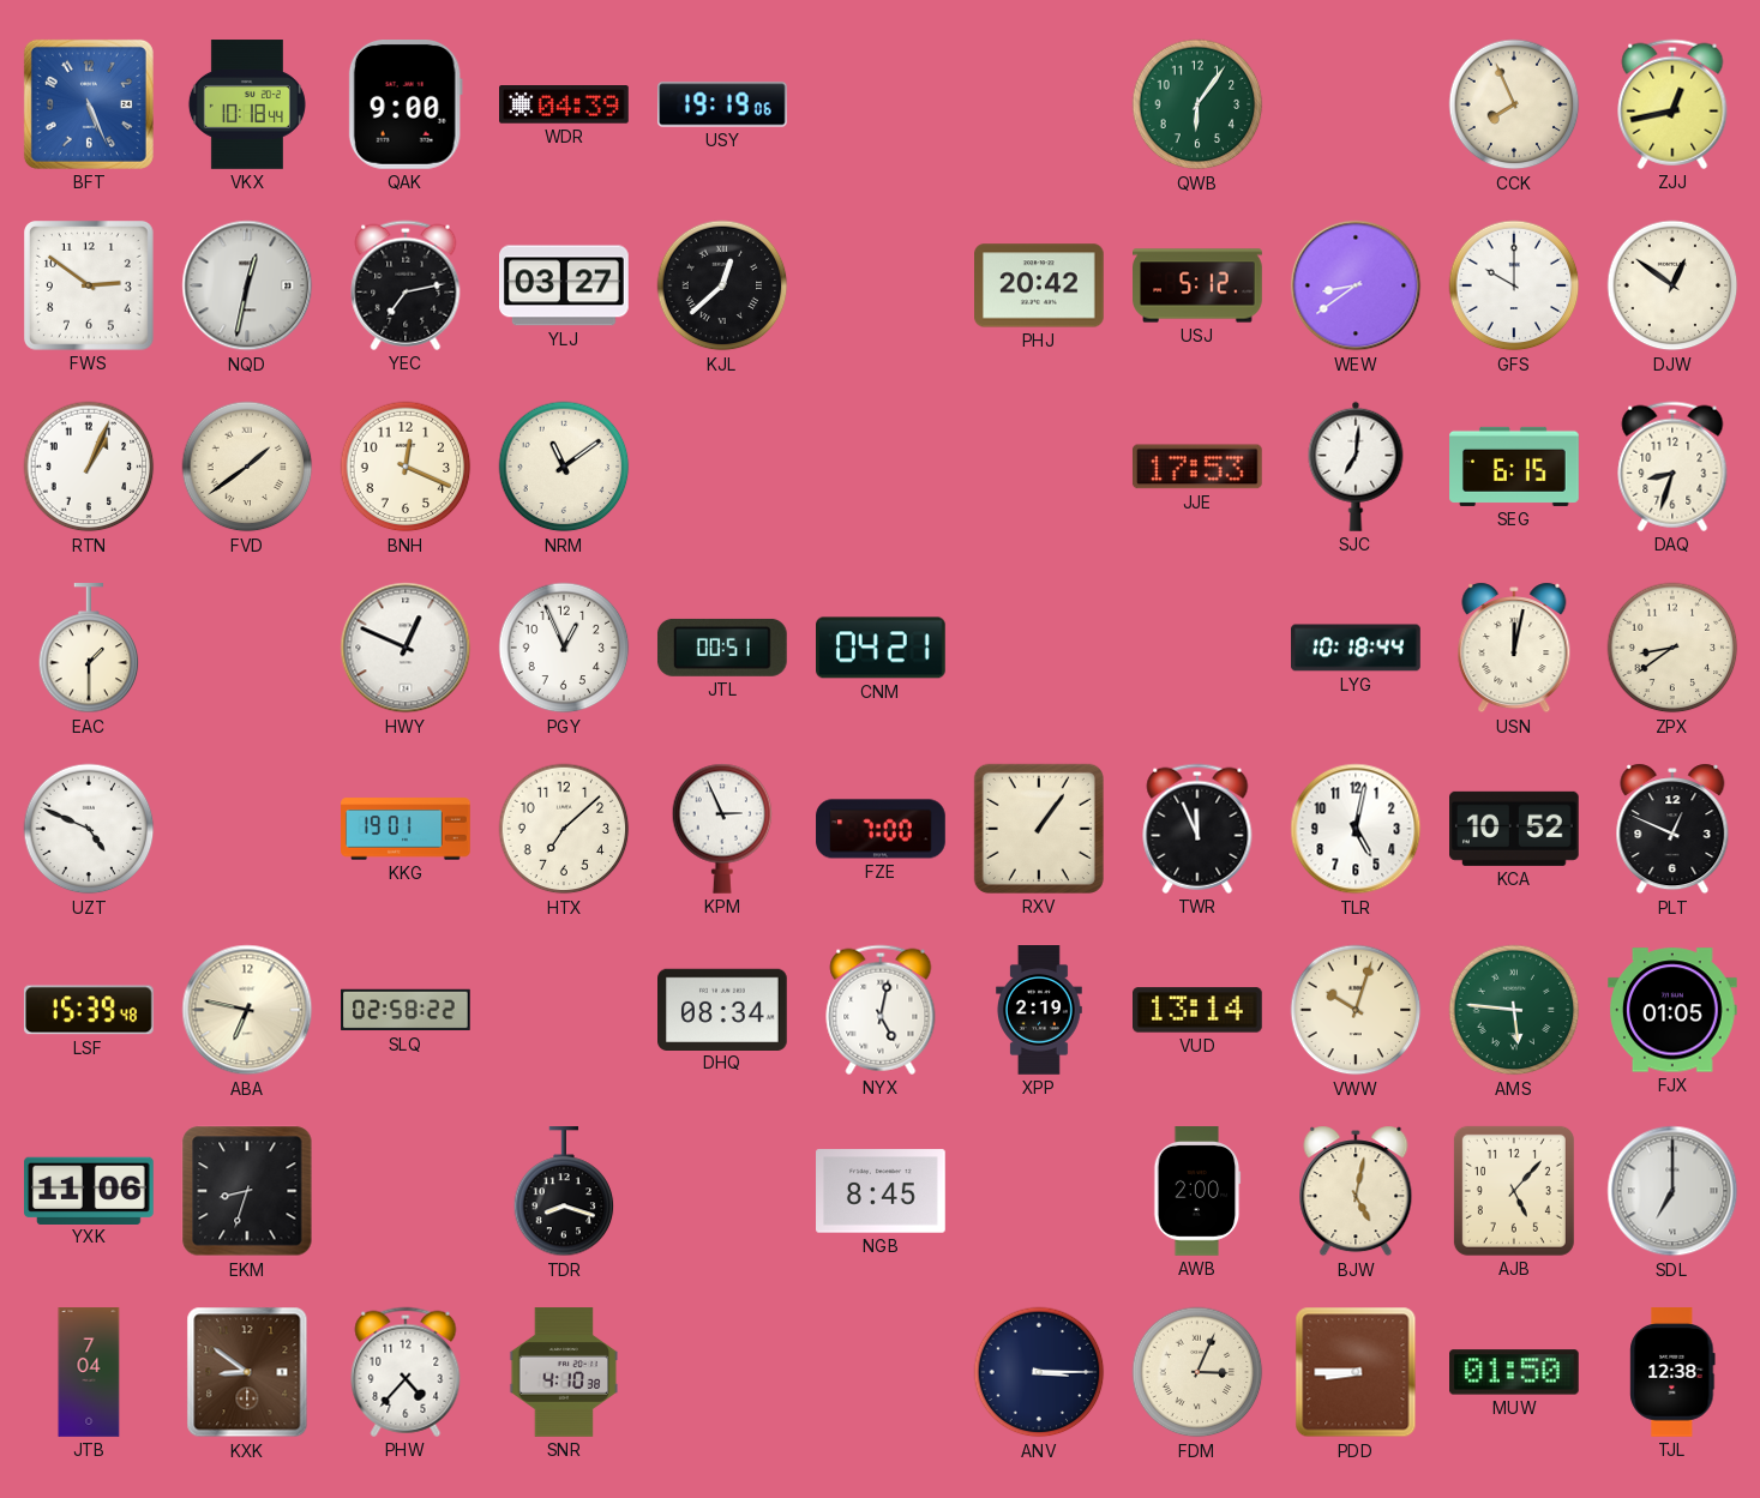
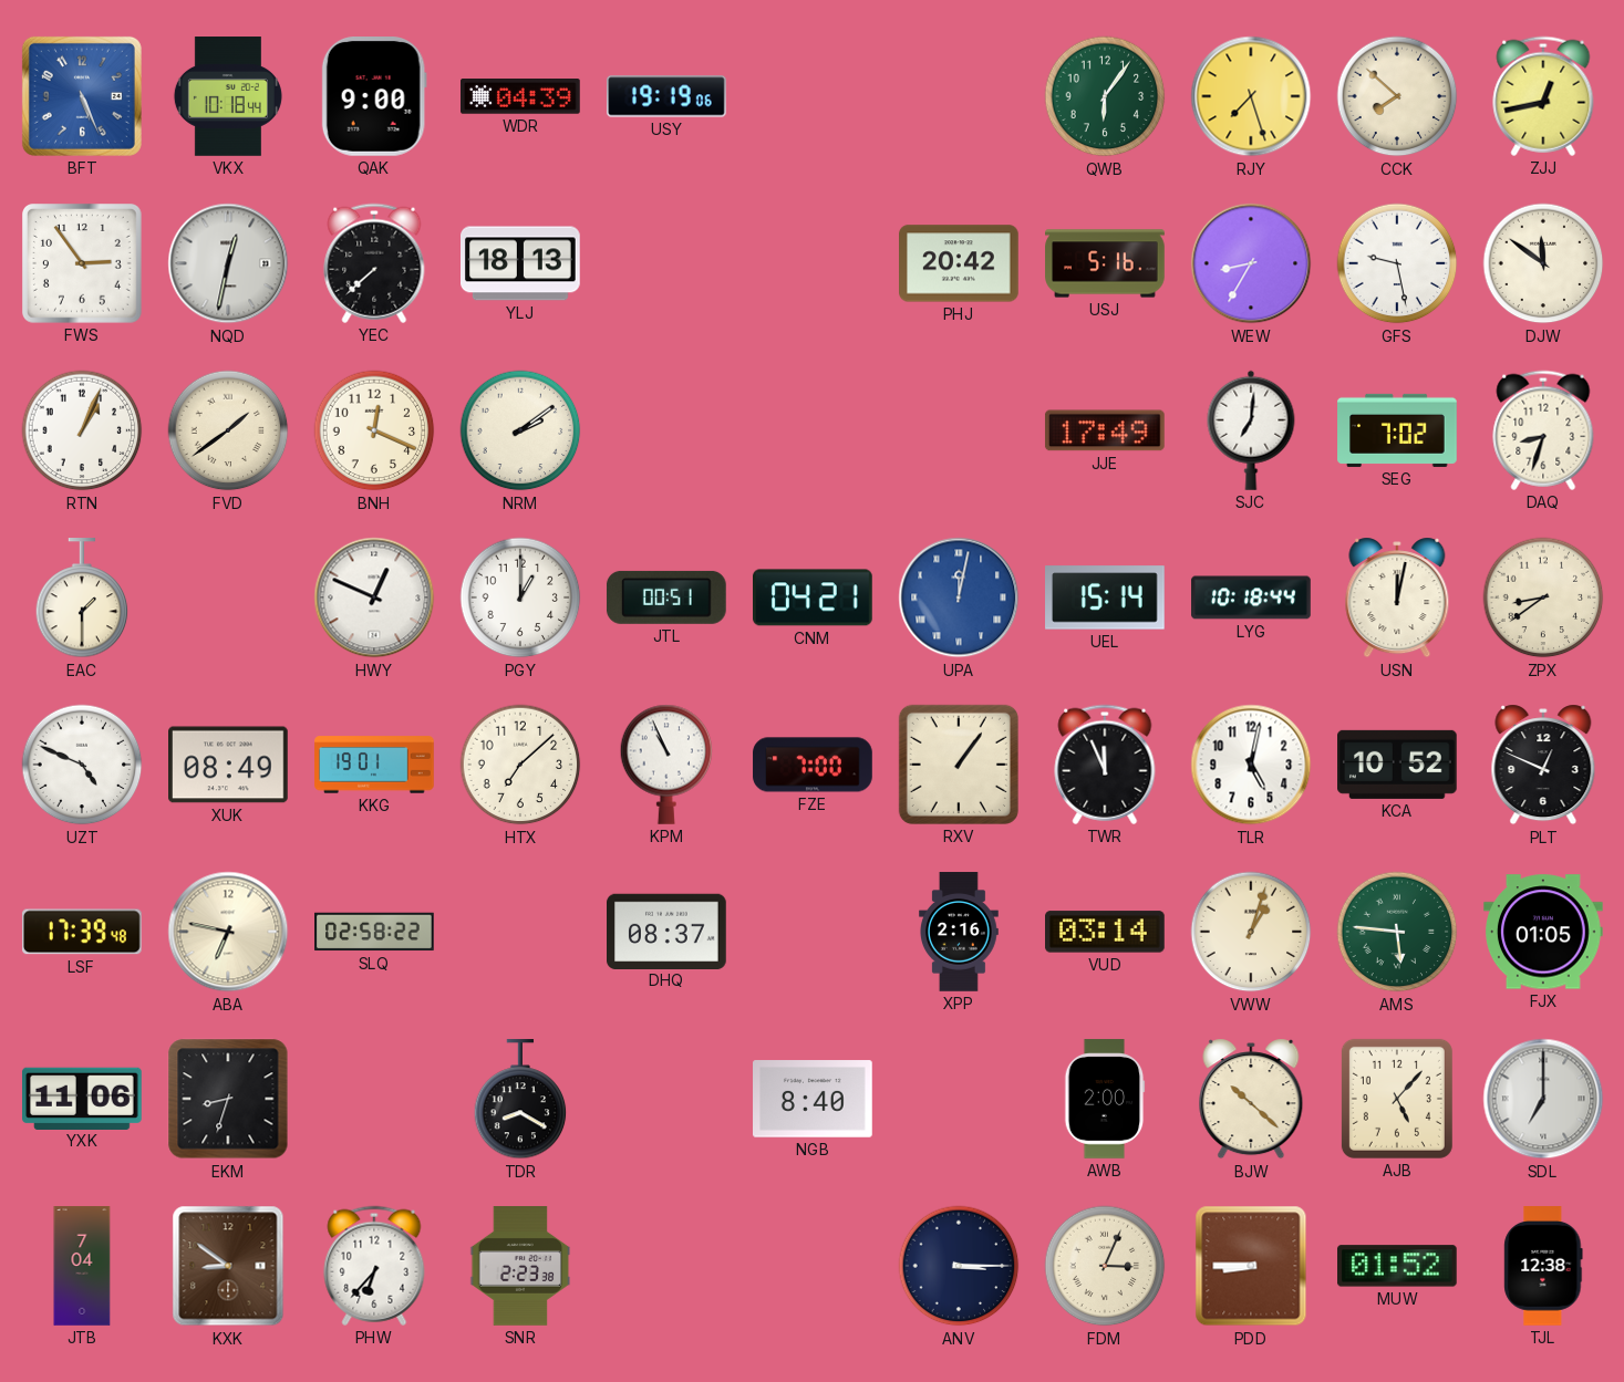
RJY: none -> 7:27 (1251, 96)
CCK: 7:56 -> 7:52 (1397, 96)
FWS: 2:51 -> 2:54 (83, 264)
YEC: 7:13 -> 7:38 (374, 263)
YLJ: 03:27 -> 18:13 (521, 263)
KJL: 12:38 -> none (722, 285)
USJ: 5:12 -> 5:16 (1105, 263)
WEW: 8:39 -> 8:35 (1251, 263)
GFS: 10:00 -> 9:28 (1397, 263)
DJW: 12:51 -> 11:51 (1543, 263)
NRM: 11:09 -> 2:09 (520, 430)
JJE: 17:53 -> 17:49 (1105, 430)
SEG: 6:15 -> 7:02 (1397, 430)
PGY: 12:56 -> 1:00 (520, 598)
UPA: none -> 12:02 (959, 598)
UEL: none -> 15:14 (1106, 598)
XUK: none -> 08:49 (229, 765)
KPM: 2:56 -> 10:56 (666, 765)
LSF: 15:39 -> 17:39 (82, 932)
DHQ: 08:34 -> 08:37 (668, 931)
NYX: 5:02 -> none (881, 1010)
XPP: 2:19 -> 2:16 (960, 932)
VUD: 13:14 -> 03:14 (1106, 932)
VWW: 10:03 -> 1:03 (1251, 932)
TDR: 8:18 -> 8:20 (520, 1100)
NGB: 8:45 -> 8:40 (814, 1099)
BJW: 5:02 -> 10:22 (1251, 1099)
PHW: 4:37 -> 6:37 (374, 1266)
SNR: 4:10 -> 2:23 (520, 1266)
MUW: 01:50 -> 01:52 (1398, 1266)
